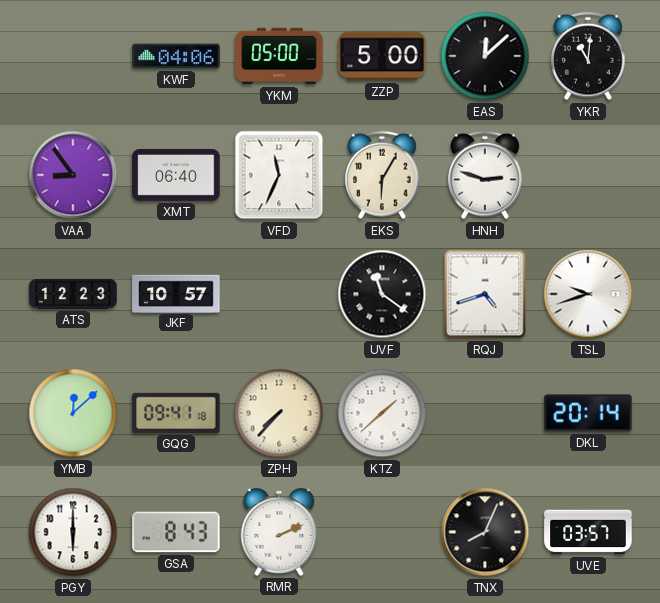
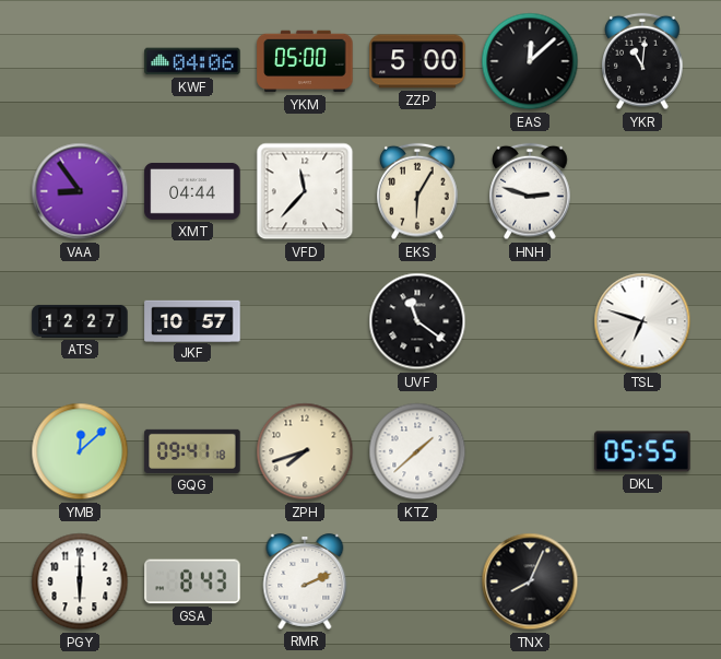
XMT: 06:40 -> 04:44 (192, 191)
VFD: 11:34 -> 11:37 (305, 191)
ATS: 12:23 -> 12:27 (80, 321)
RQJ: 4:42 -> none (485, 294)
TSL: 9:42 -> 6:48 (642, 321)
ZPH: 7:37 -> 7:42 (305, 451)
DKL: 20:14 -> 05:55 (642, 451)
UVE: 03:57 -> none (588, 532)
